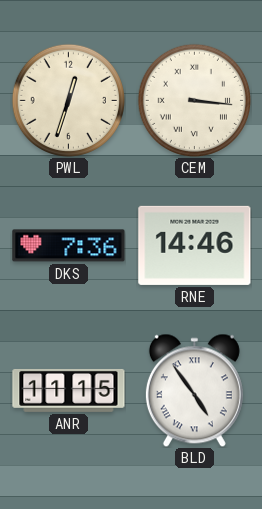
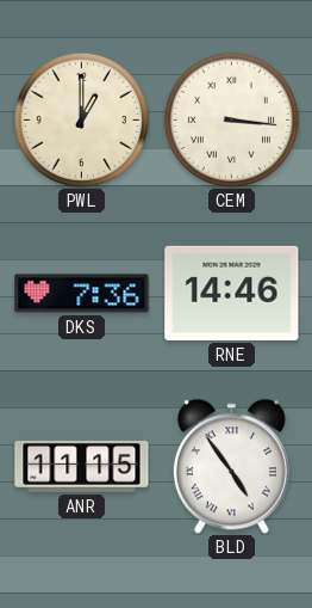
PWL: 12:33 -> 1:00 (81, 119)
